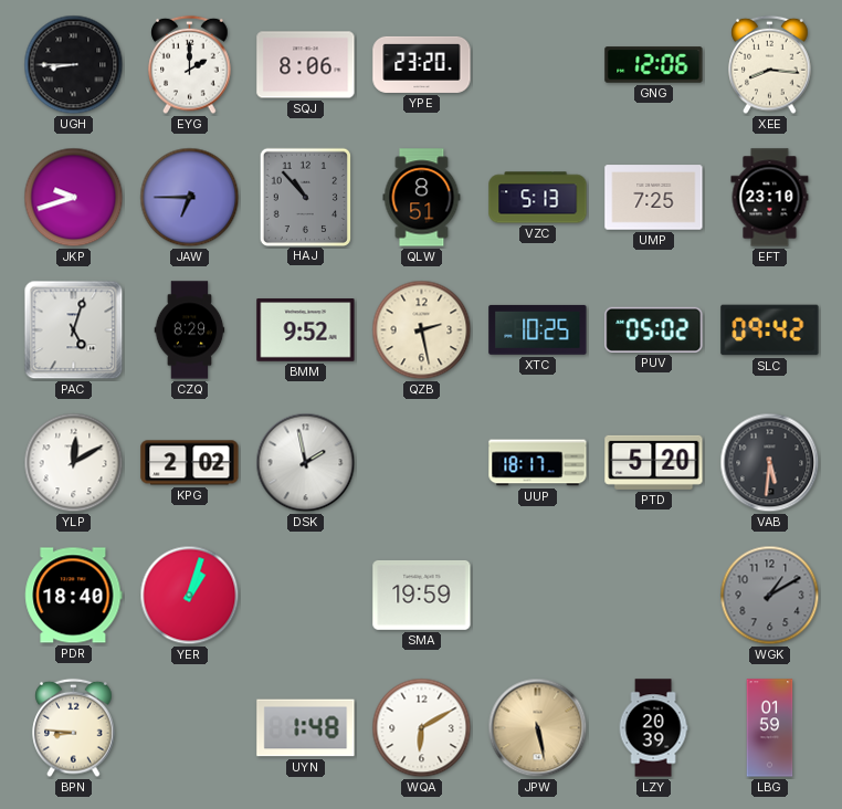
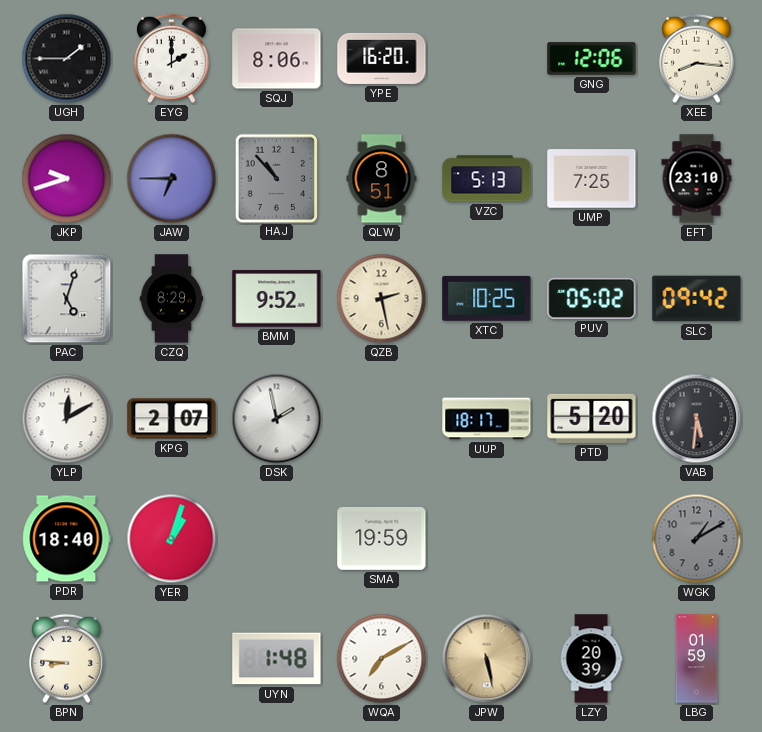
UGH: 8:45 -> 1:45 (67, 59)
YPE: 23:20 -> 16:20 (382, 58)
KPG: 2:02 -> 2:07 (172, 419)
WQA: 6:10 -> 7:10 (382, 659)
